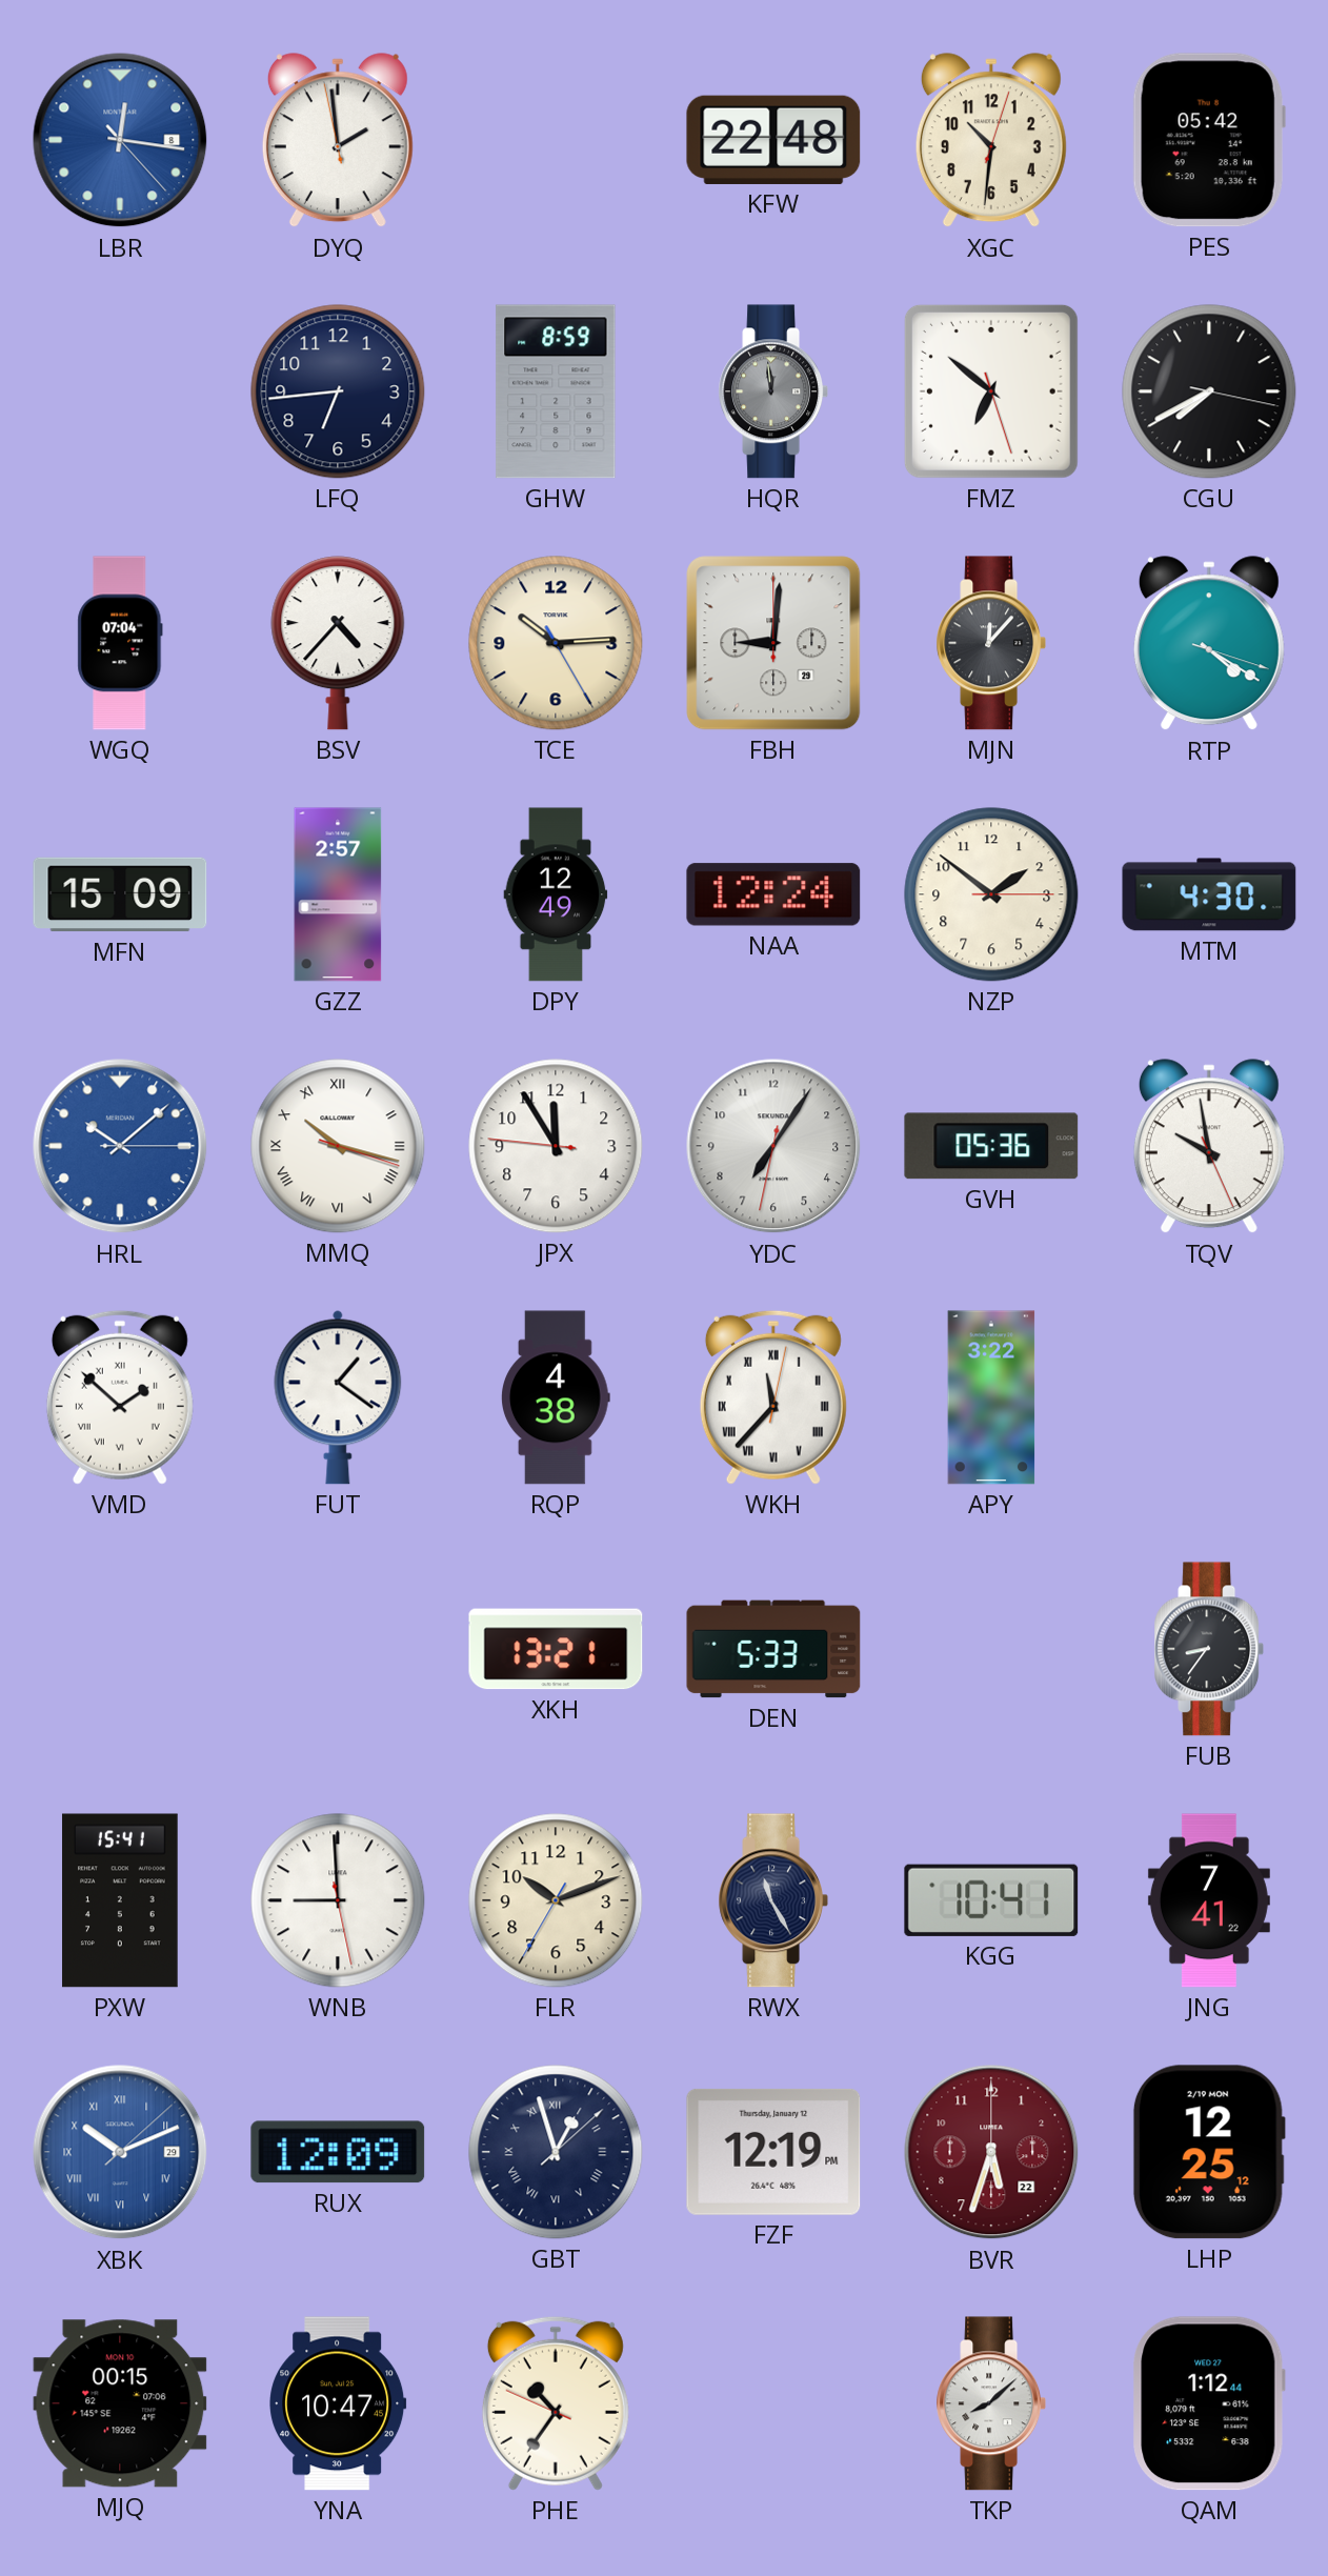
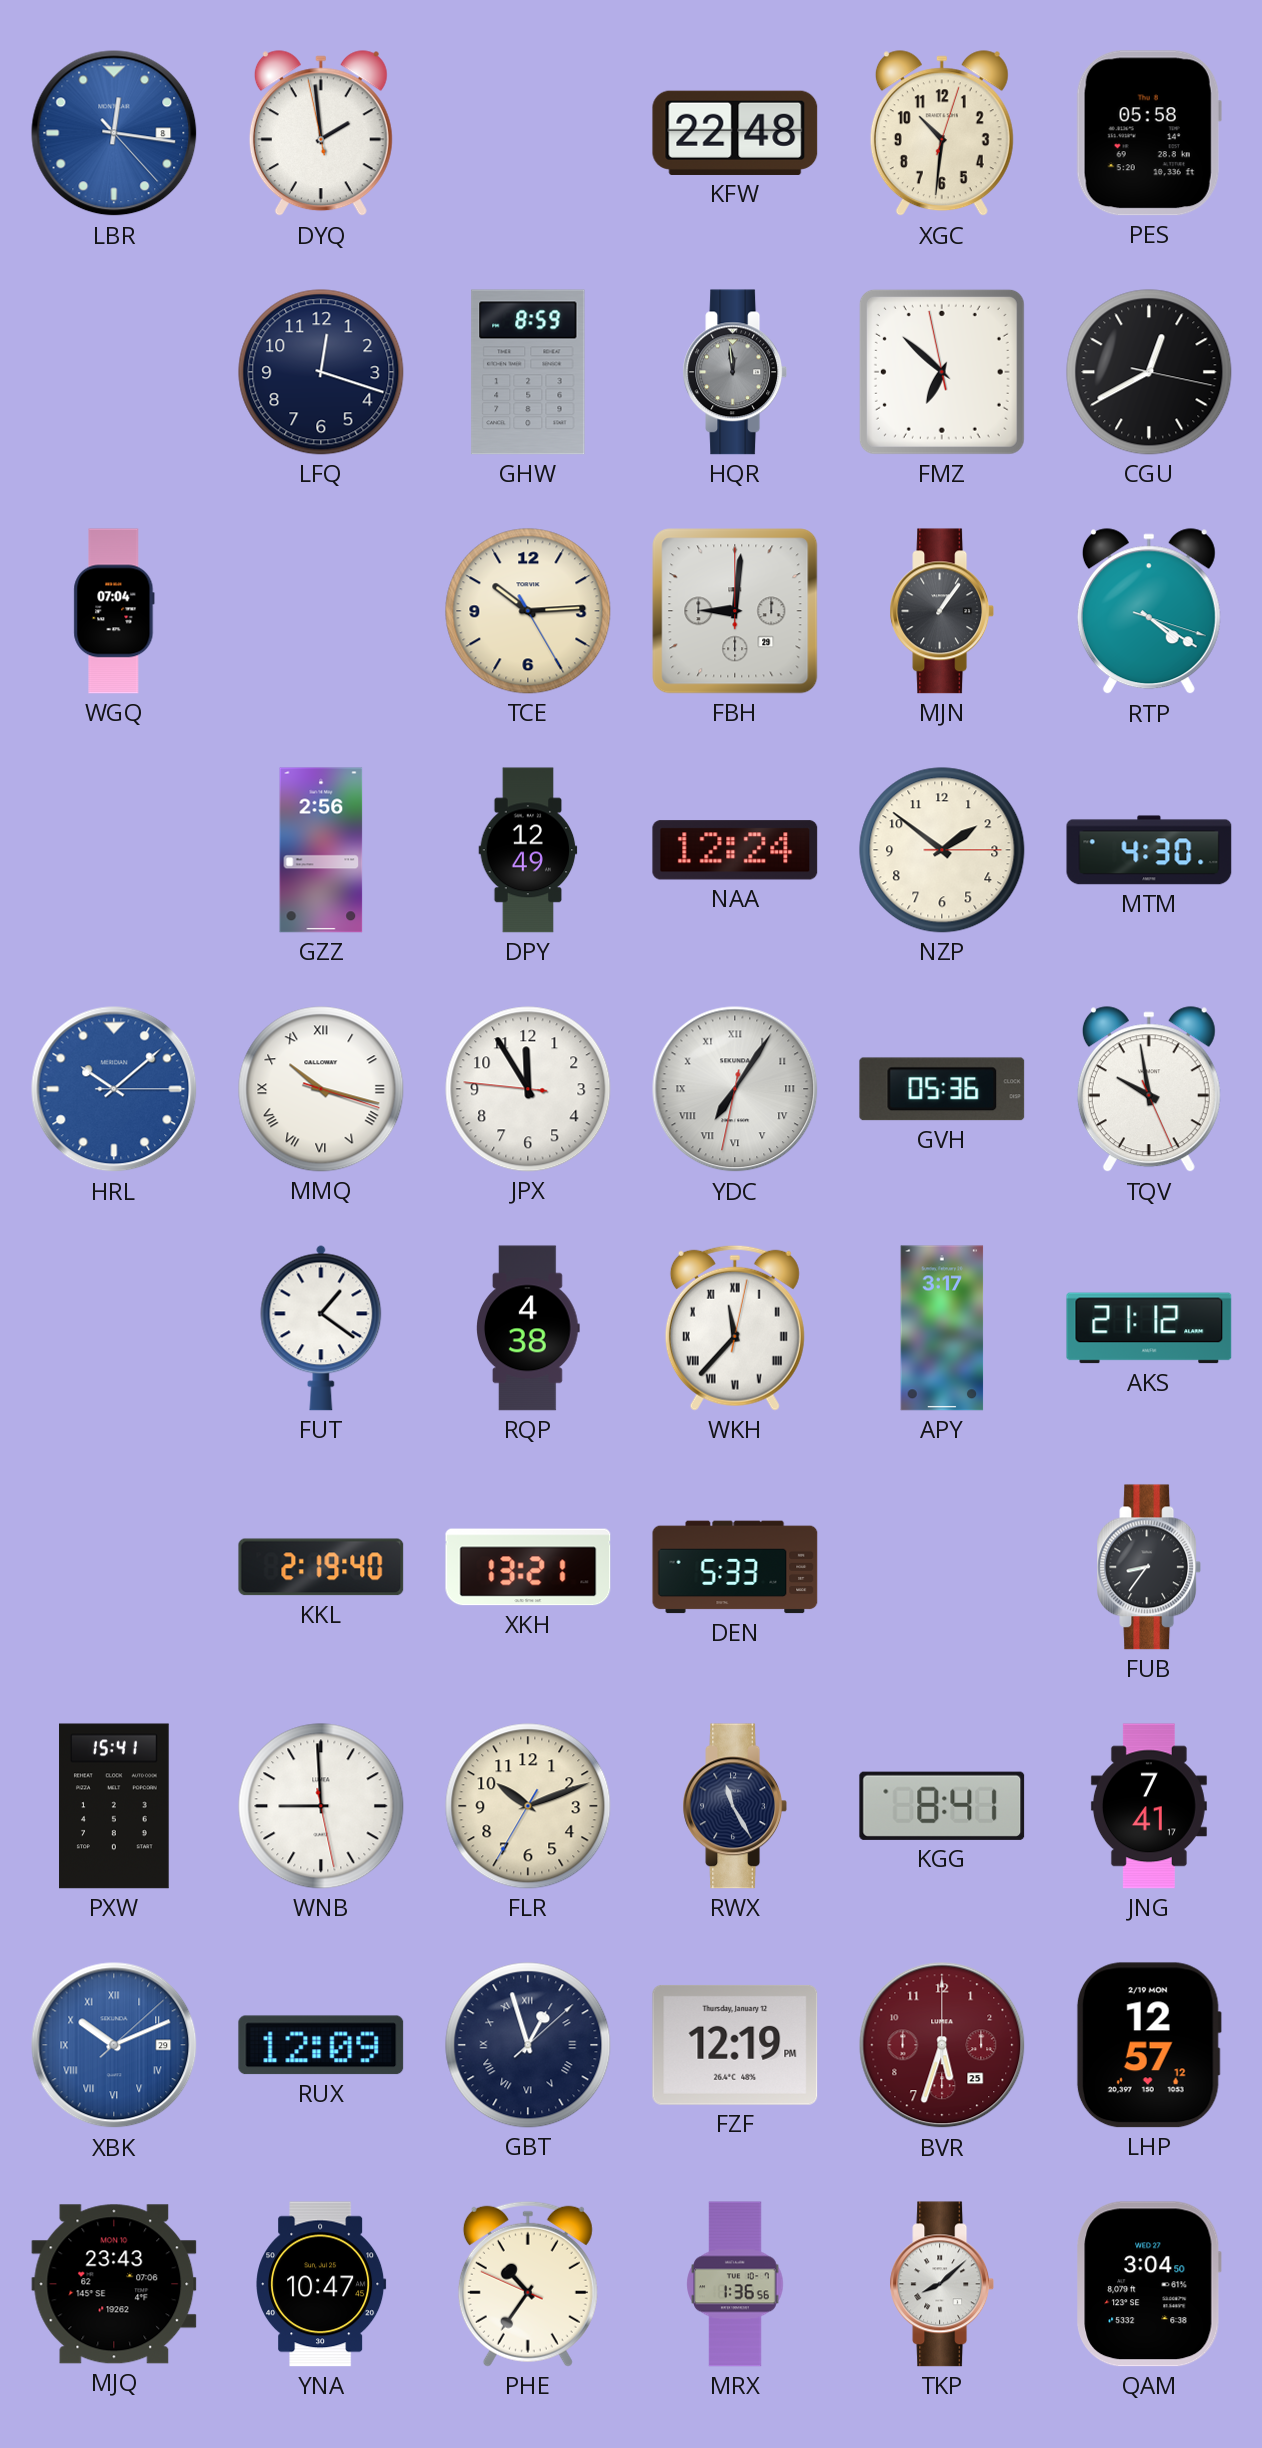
PES: 05:42 -> 05:58 (1149, 133)
LFQ: 6:44 -> 12:18 (321, 372)
FMZ: 6:51:27 -> 6:51:58 (942, 372)
CGU: 7:40 -> 12:40 (1149, 372)
BSV: 4:37 -> none (338, 643)
MJN: 12:07 -> 1:06 (941, 611)
MFN: 15:09 -> none (120, 894)
GZZ: 2:57 -> 2:56 (321, 850)
YDC numerals: Arabic -> Roman (735, 1089)
VMD: 1:52 -> none (120, 1397)
APY: 3:22 -> 3:17 (942, 1328)
AKS: none -> 21:12 (1149, 1328)
KKL: none -> 2:19 (321, 1567)
KGG: 10:41 -> 8:41 (942, 1806)
JNG: 7:41:22 -> 7:41:17 (1149, 1806)
BVR date: 22 -> 25 (942, 2045)
LHP: 12:25 -> 12:57 (1149, 2045)
MJQ: 00:15 -> 23:43 (114, 2284)
MRX: none -> 1:36 (735, 2284)
QAM: 1:12 -> 3:04 (1149, 2284)
